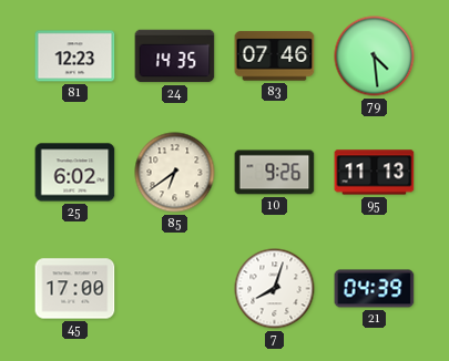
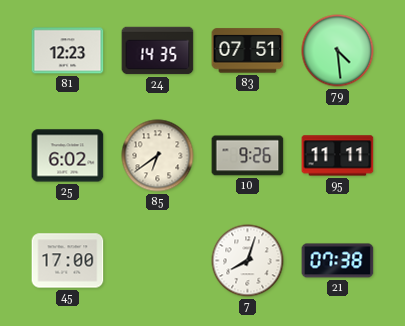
83: 07:46 -> 07:51 (248, 51)
95: 11:13 -> 11:11 (338, 156)
21: 04:39 -> 07:38 (338, 261)
